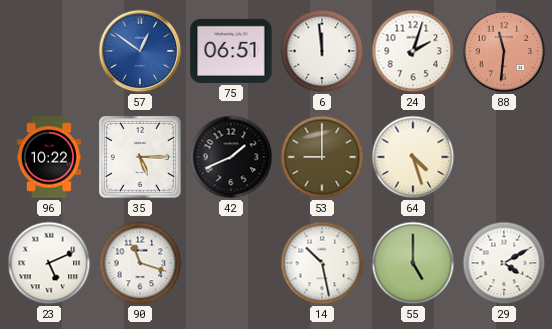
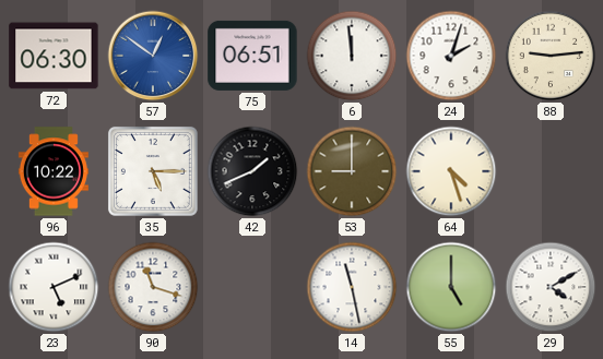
72: none -> 06:30 (54, 56)
88: 11:31 -> 9:14 (551, 56)
88 dial: salmon -> cream (551, 56)
14: 10:28 -> 11:28 (352, 287)
